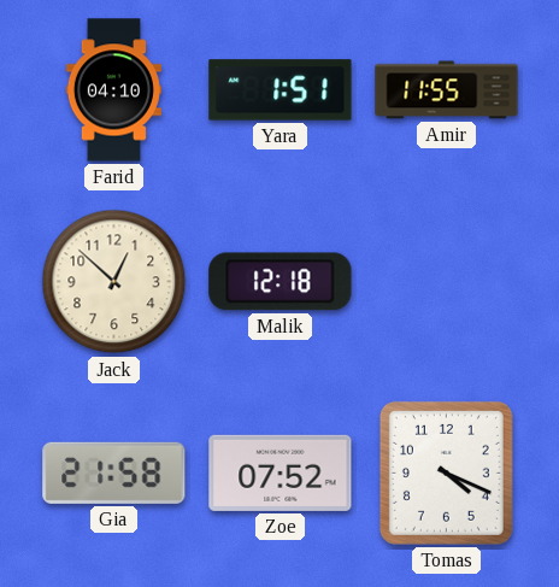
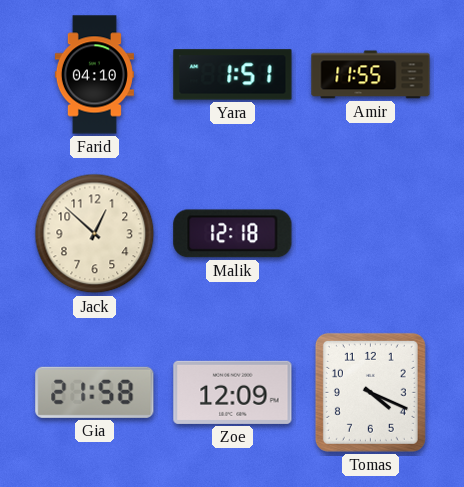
Zoe: 07:52 -> 12:09 (233, 392)
